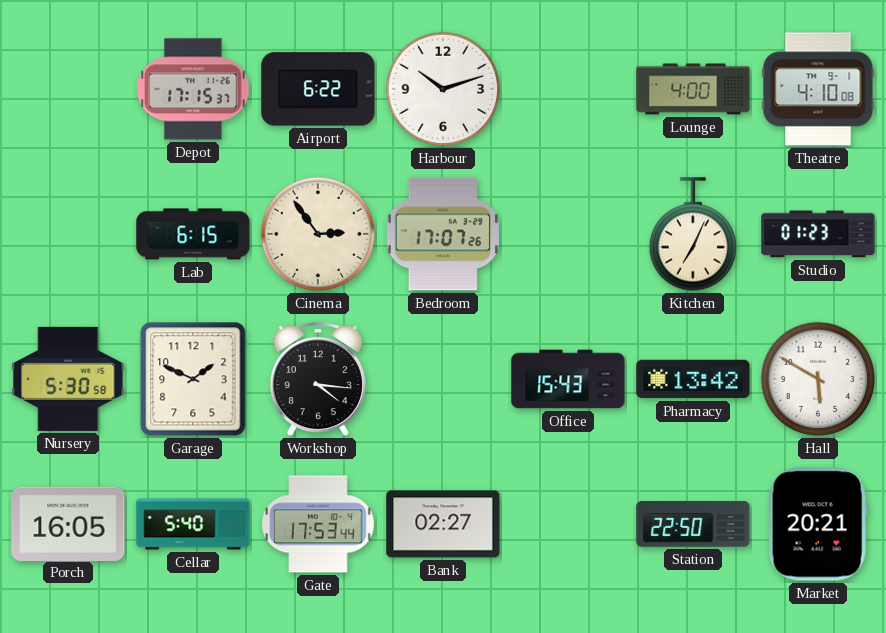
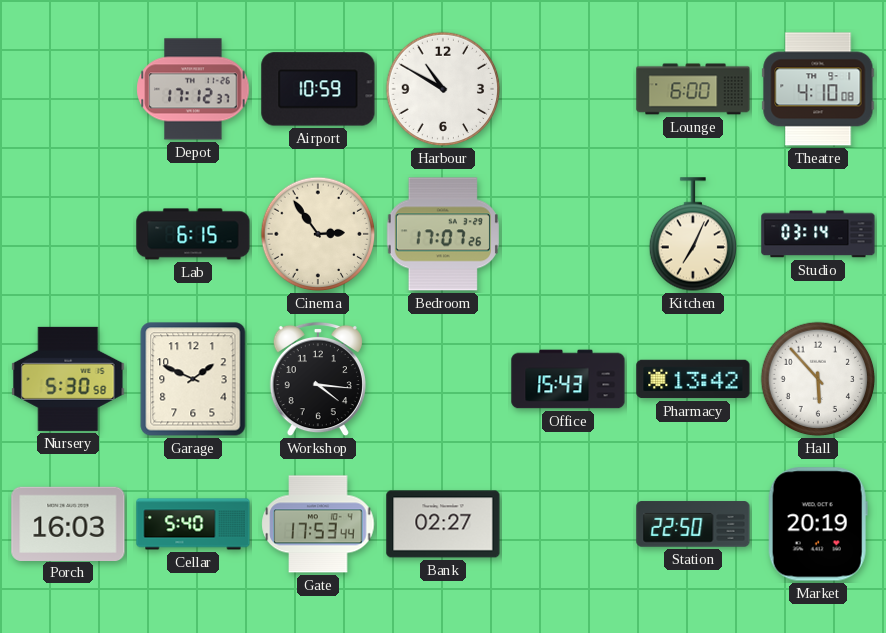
Depot: 17:15 -> 17:12 (193, 89)
Airport: 6:22 -> 10:59 (318, 89)
Harbour: 10:12 -> 10:50 (443, 89)
Lounge: 4:00 -> 6:00 (693, 89)
Studio: 01:23 -> 03:14 (818, 234)
Hall: 5:50 -> 5:53 (818, 379)
Porch: 16:05 -> 16:03 (68, 523)
Market: 20:21 -> 20:19 (818, 524)
